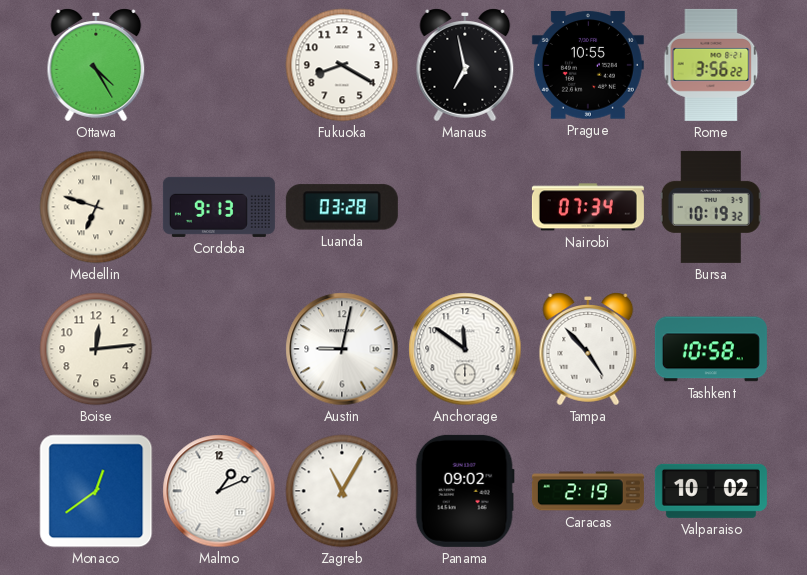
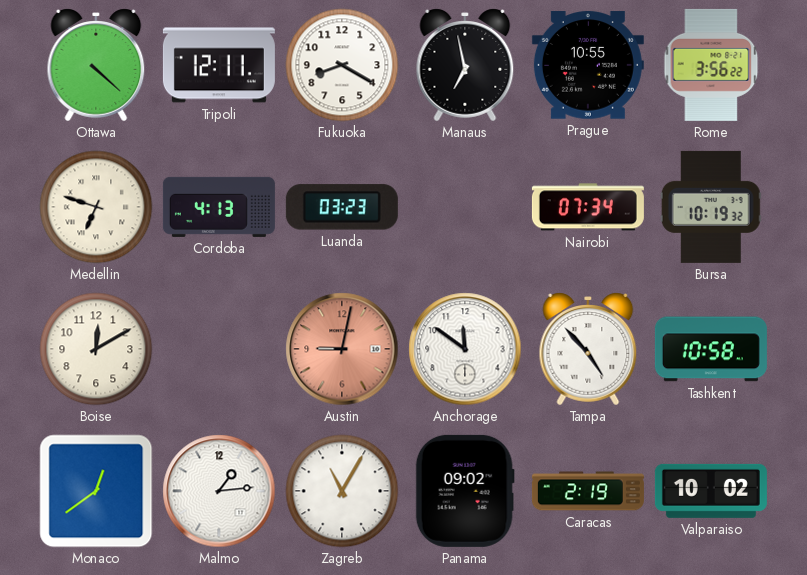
Ottawa: 4:25 -> 4:22 (96, 65)
Tripoli: none -> 12:11 (219, 65)
Cordoba: 9:13 -> 4:13 (219, 207)
Luanda: 03:28 -> 03:23 (342, 207)
Boise: 12:14 -> 12:10 (96, 349)
Austin dial: white -> salmon (342, 349)
Malmo: 1:11 -> 1:14 (219, 491)
